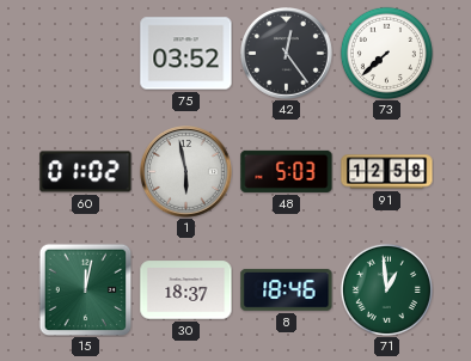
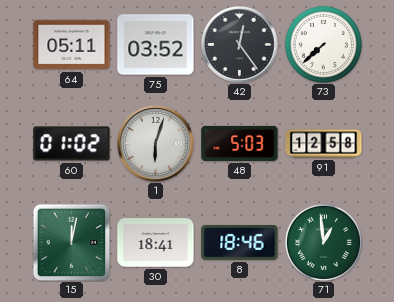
64: none -> 05:11 (72, 45)
1: 5:58 -> 6:03 (156, 144)
30: 18:37 -> 18:41 (156, 243)
